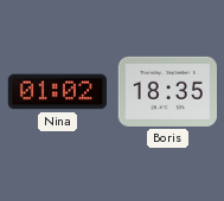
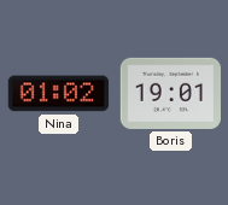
Boris: 18:35 -> 19:01 (170, 93)
